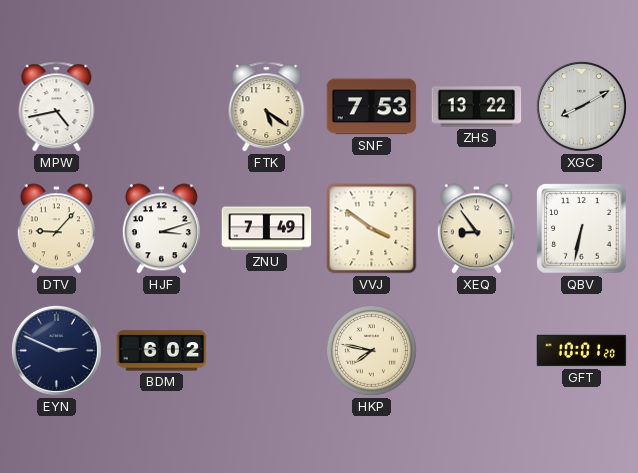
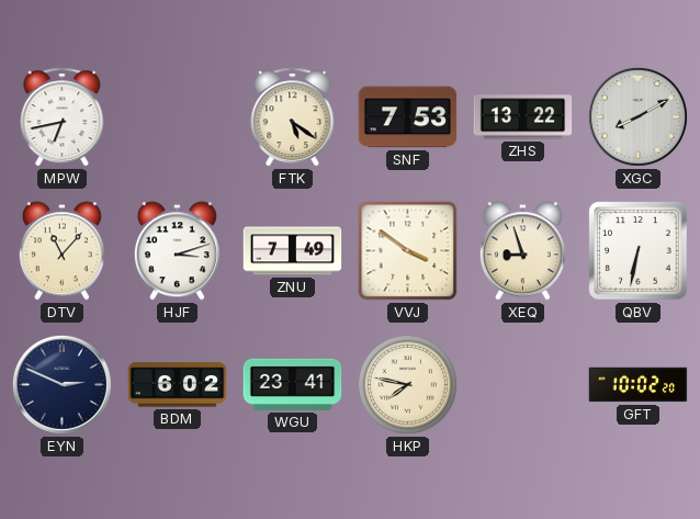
MPW: 4:43 -> 6:43 (63, 117)
DTV: 9:07 -> 11:07 (61, 251)
XEQ: 8:54 -> 8:57 (522, 251)
WGU: none -> 23:41 (293, 384)
GFT: 10:01 -> 10:02 (639, 385)
